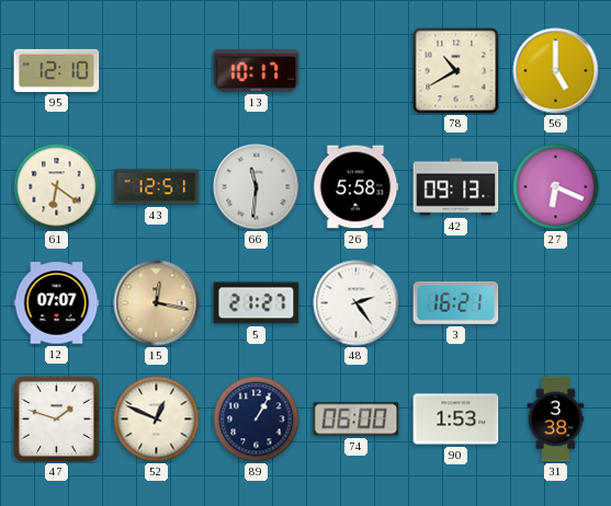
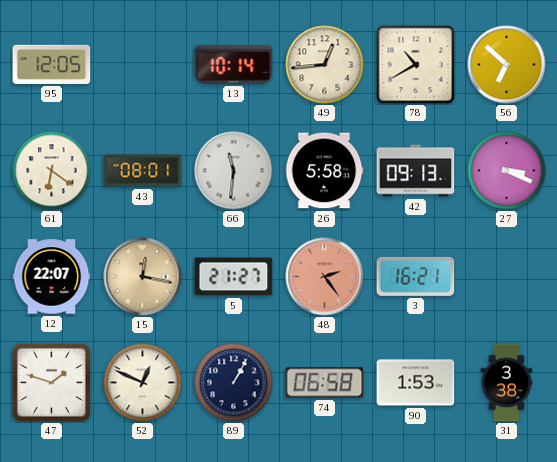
95: 12:10 -> 12:05 (52, 64)
13: 10:17 -> 10:14 (234, 64)
49: none -> 12:44 (325, 65)
56: 5:00 -> 6:52 (507, 65)
43: 12:51 -> 08:01 (143, 171)
27: 6:19 -> 3:19 (507, 171)
12: 07:07 -> 22:07 (52, 277)
48 dial: white -> salmon (325, 277)
74: 06:00 -> 06:58 (325, 383)
